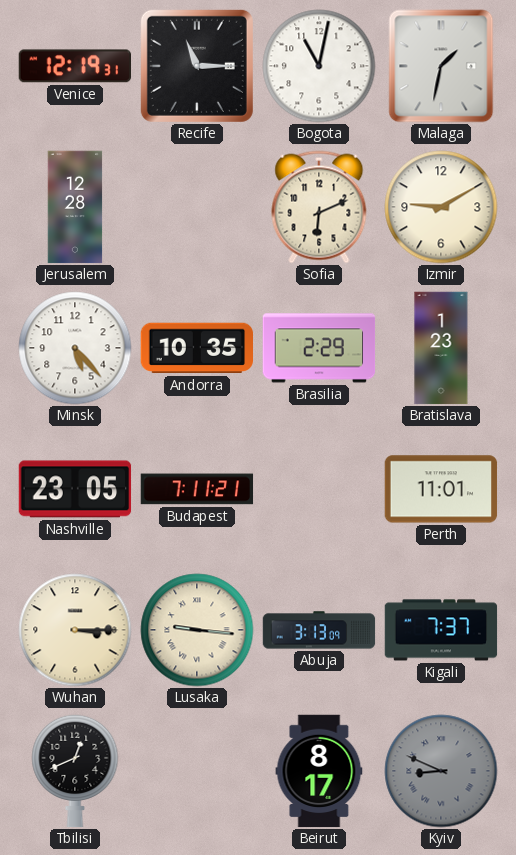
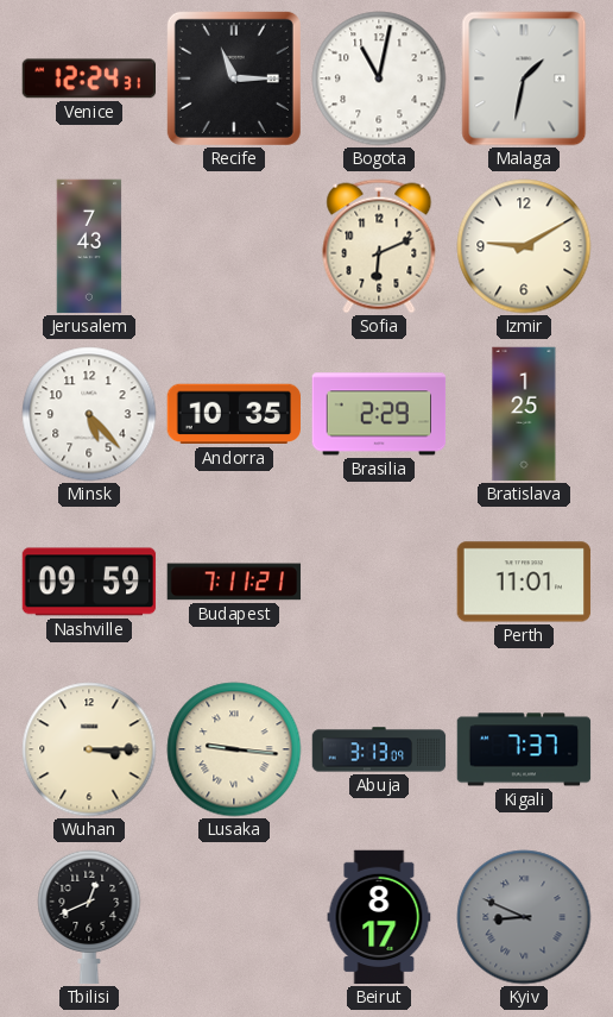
Venice: 12:19 -> 12:24 (88, 79)
Jerusalem: 12:28 -> 7:43 (89, 246)
Bratislava: 1:23 -> 1:25 (524, 414)
Nashville: 23:05 -> 09:59 (89, 582)
